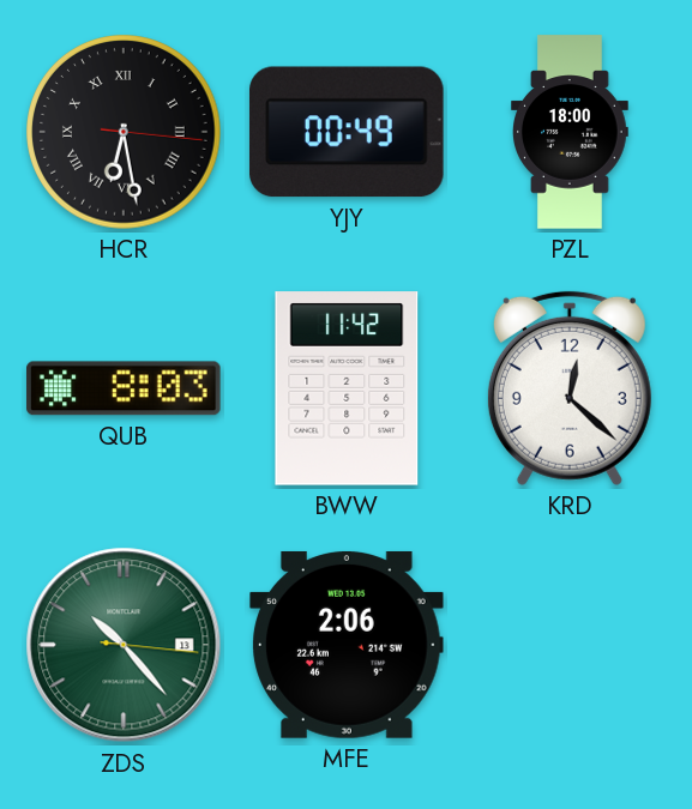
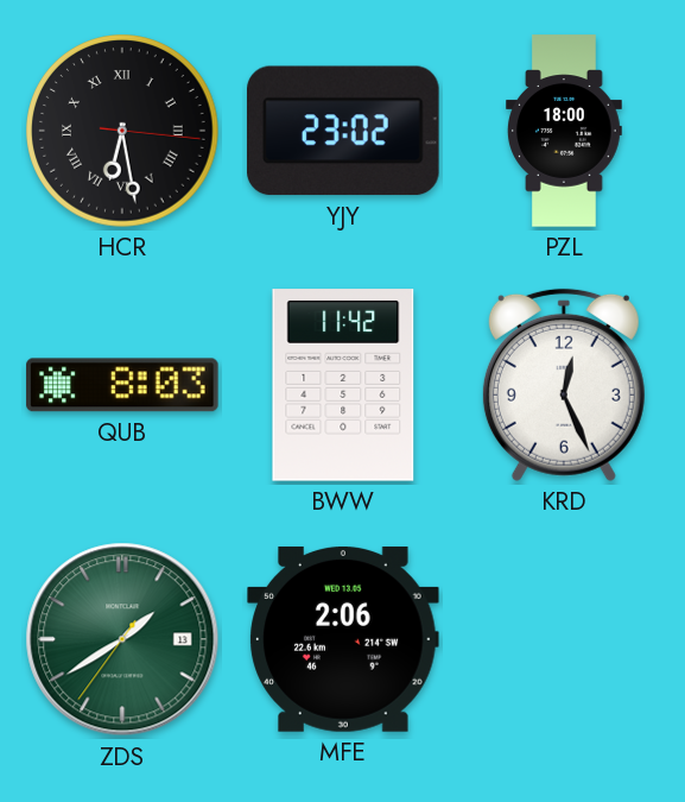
YJY: 00:49 -> 23:02 (344, 131)
KRD: 12:22 -> 12:26 (564, 385)
ZDS: 10:23 -> 1:39 (122, 639)
